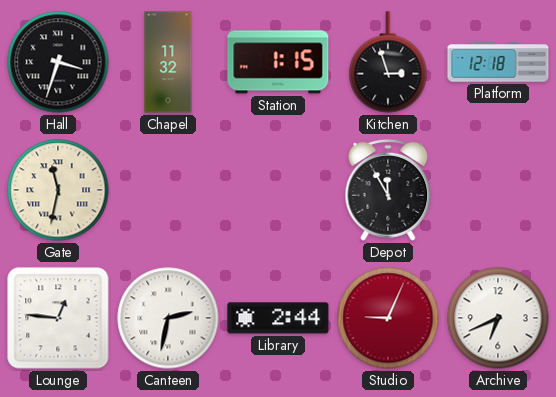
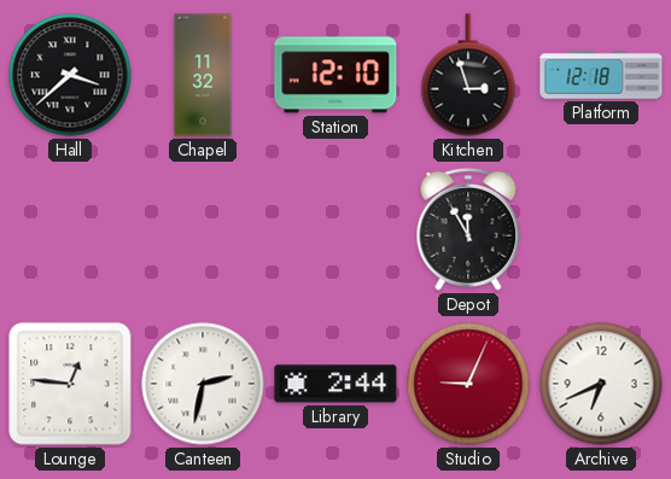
Hall: 3:33 -> 3:38 (70, 75)
Station: 1:15 -> 12:10 (335, 75)
Gate: 11:32 -> none (58, 190)
